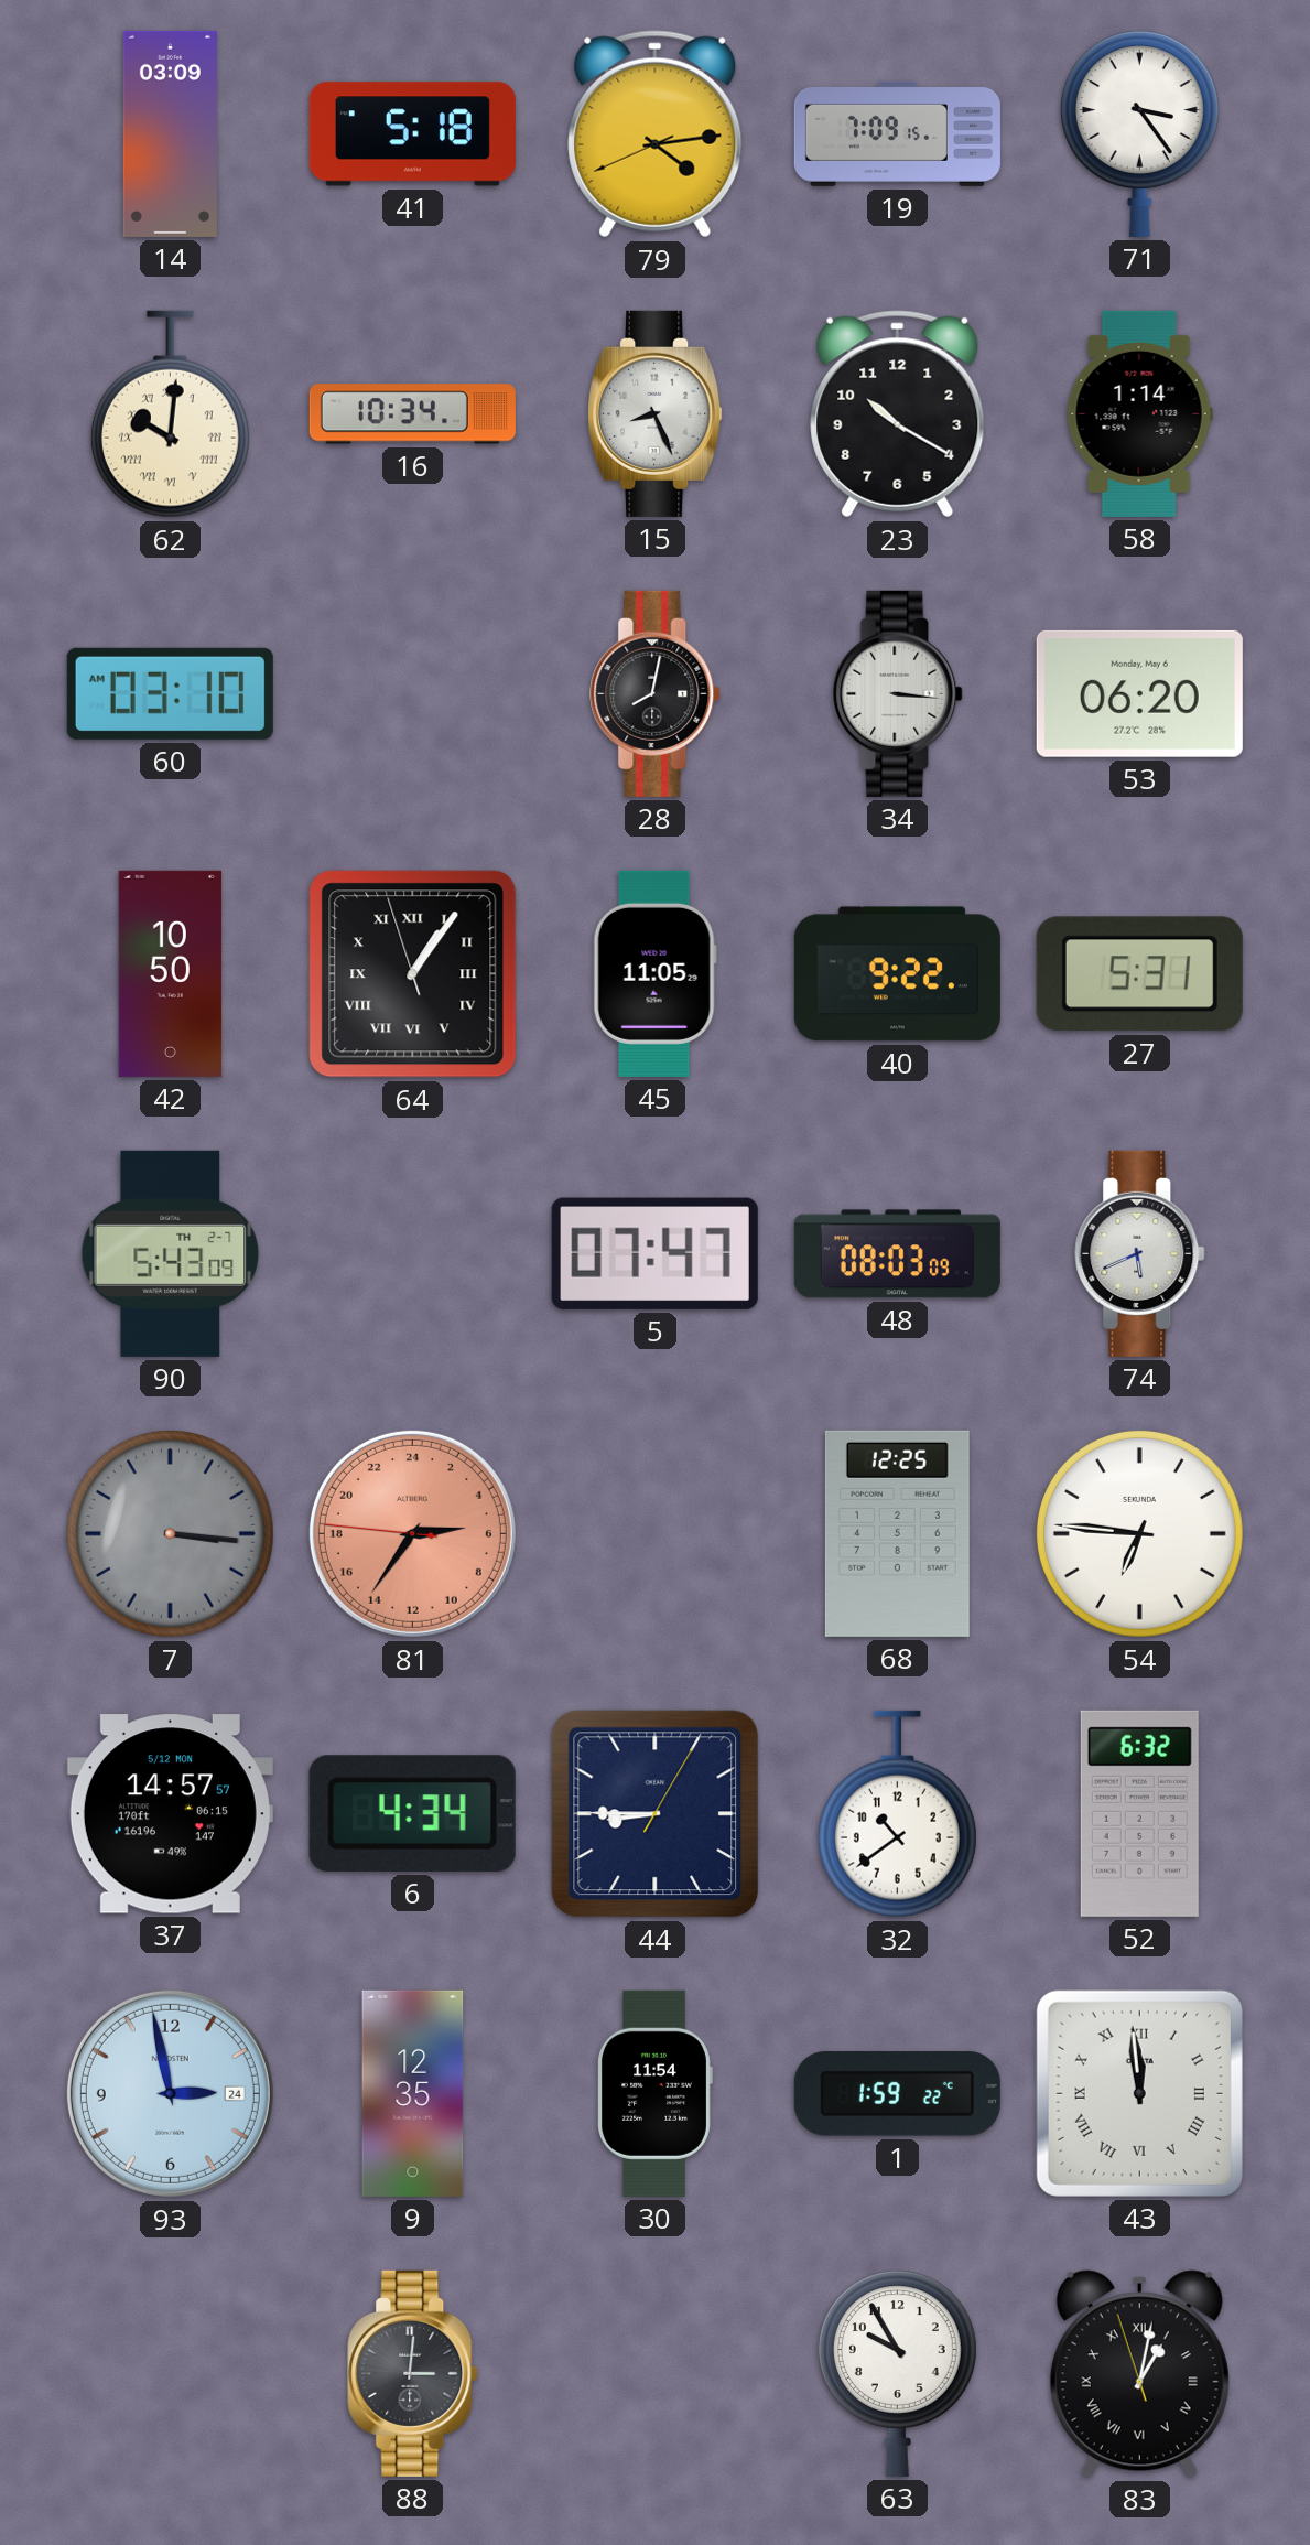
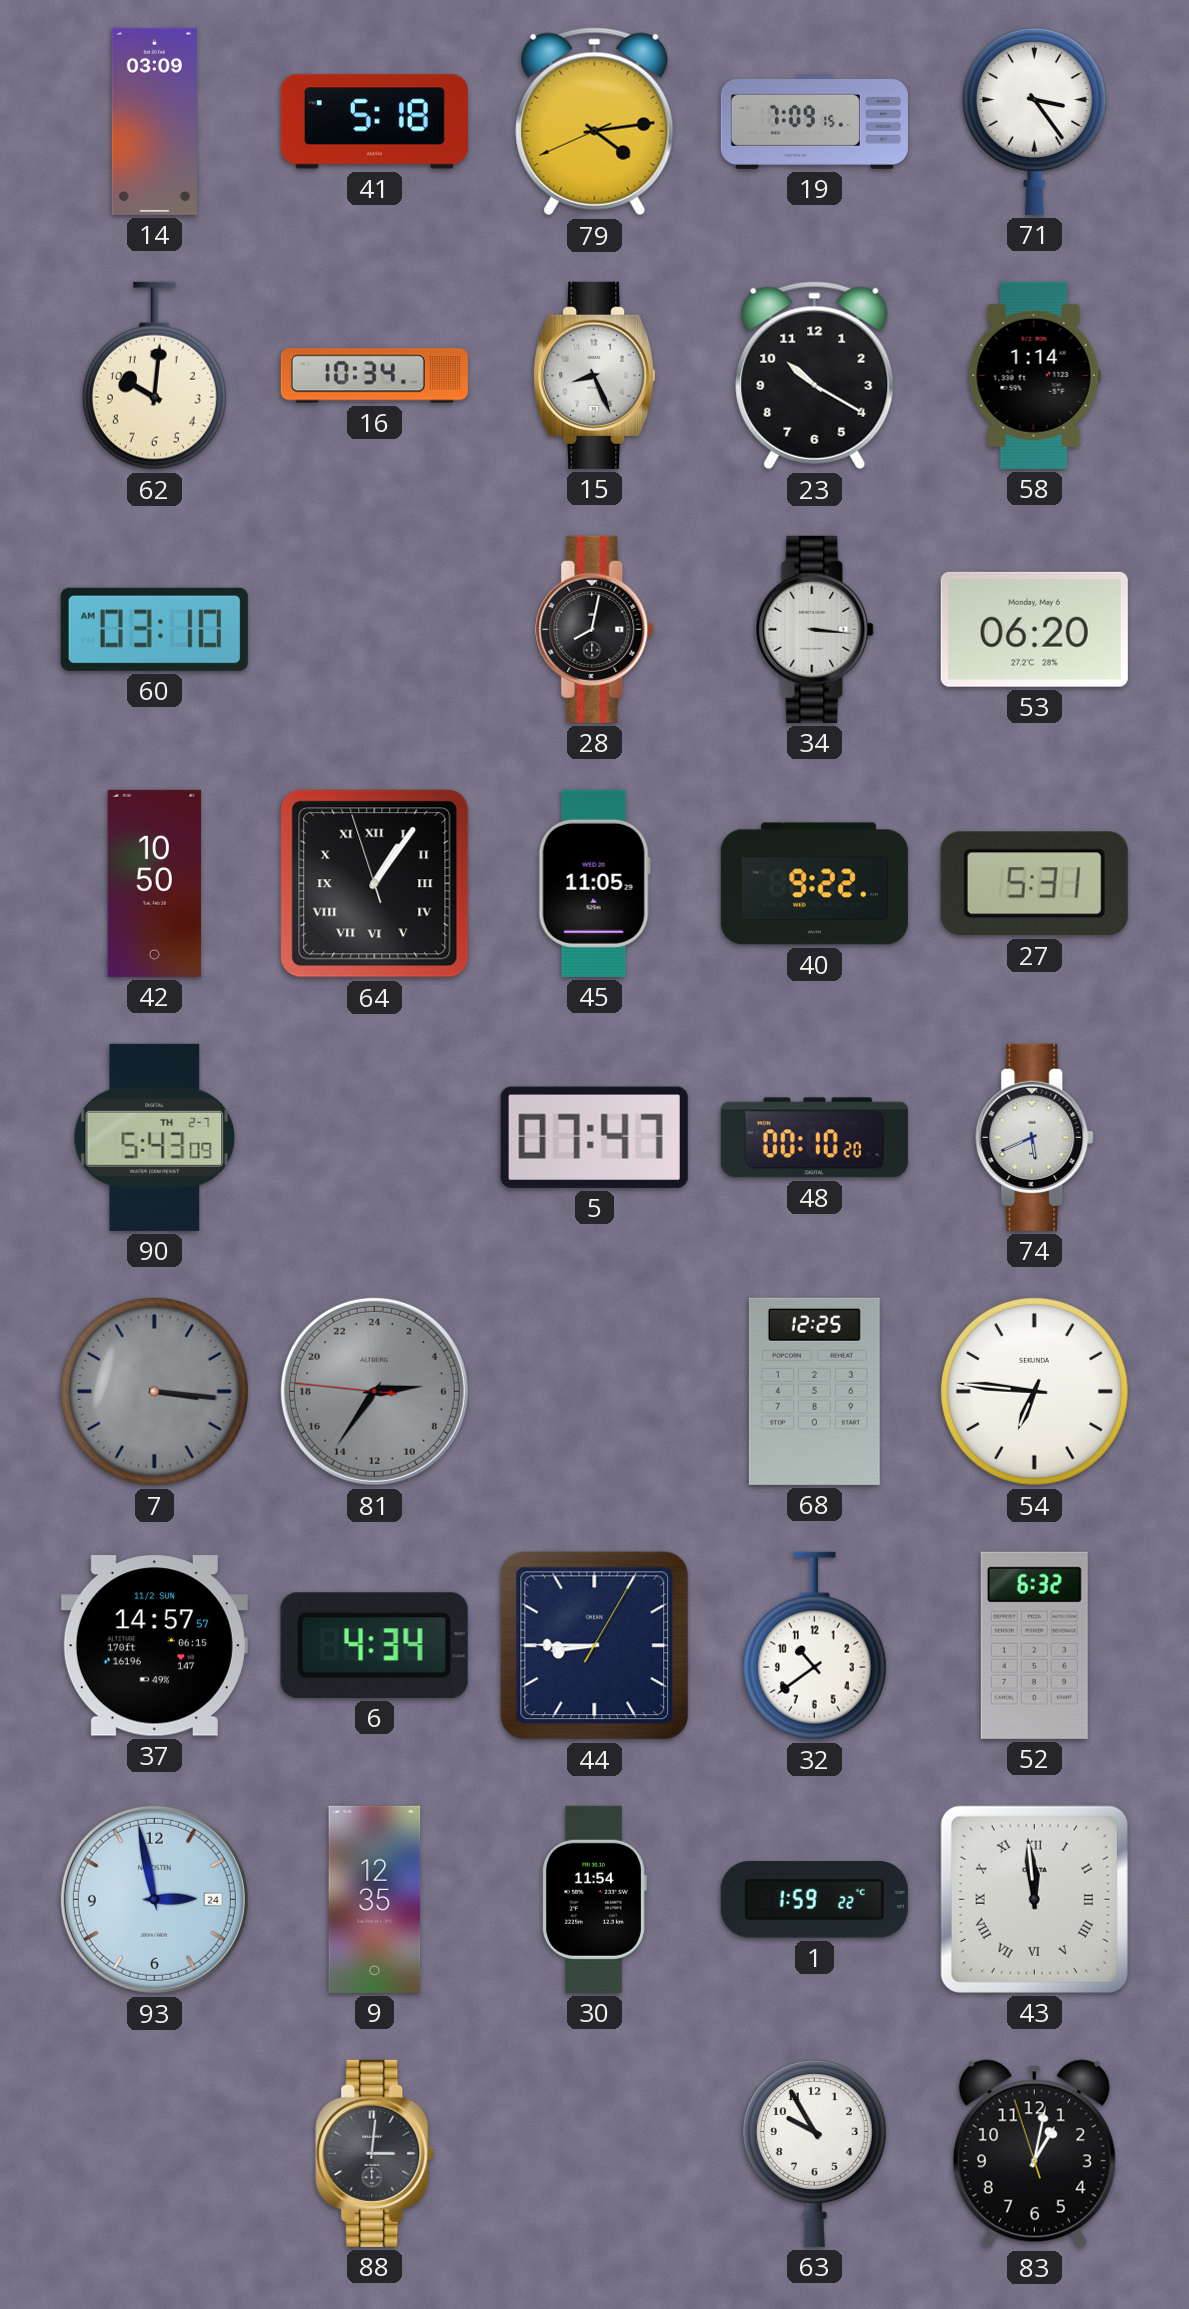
62 numerals: Roman -> Arabic (154, 376)
48: 08:03 -> 00:10 (814, 1138)
81 dial: salmon -> grey (374, 1391)
37 date: 5/12 MON -> 11/2 SUN (154, 1646)
83 numerals: Roman -> Arabic (1034, 2154)
